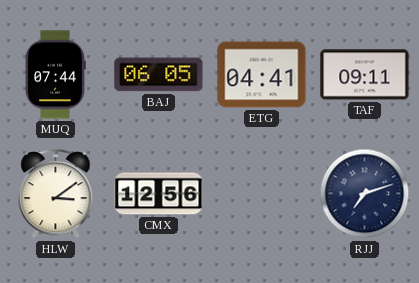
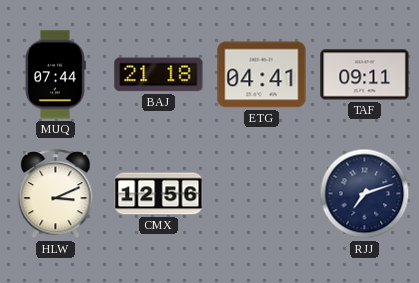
BAJ: 06:05 -> 21:18 (159, 75)
HLW: 3:09 -> 3:11 (56, 194)
